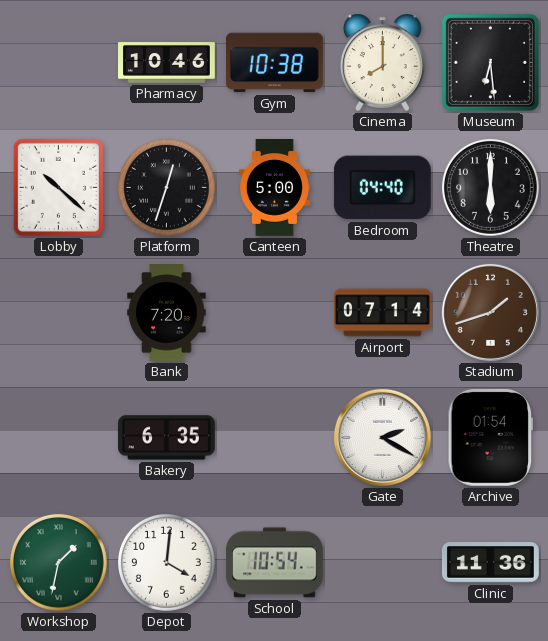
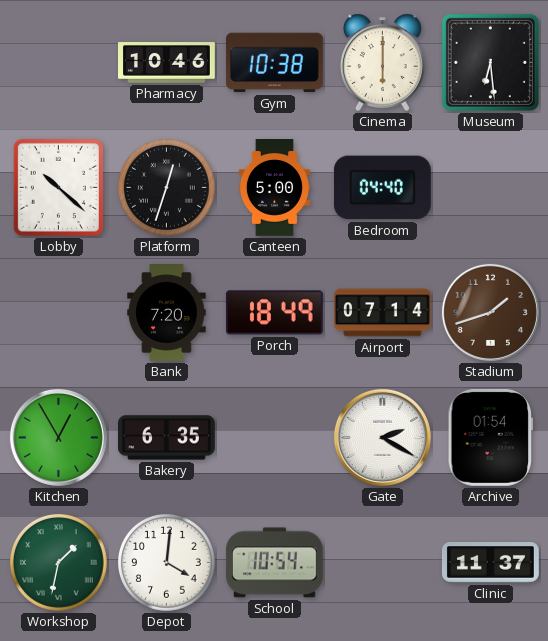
Cinema: 8:00 -> 6:00 (382, 62)
Theatre: 6:00 -> none (490, 187)
Porch: none -> 18:49 (274, 313)
Kitchen: none -> 12:55 (58, 437)
Clinic: 11:36 -> 11:37 (490, 563)
